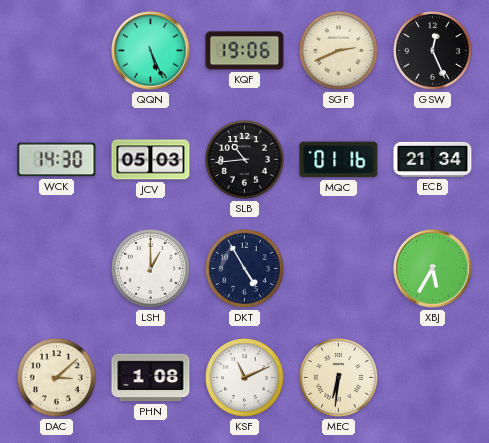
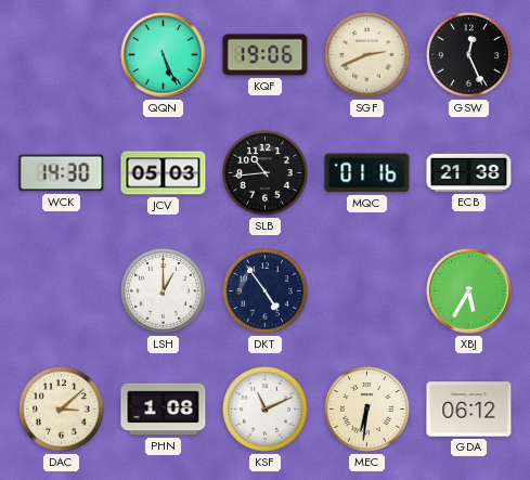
ECB: 21:34 -> 21:38 (469, 172)
DKT: 4:55 -> 4:54 (266, 291)
GDA: none -> 06:12 (469, 410)
